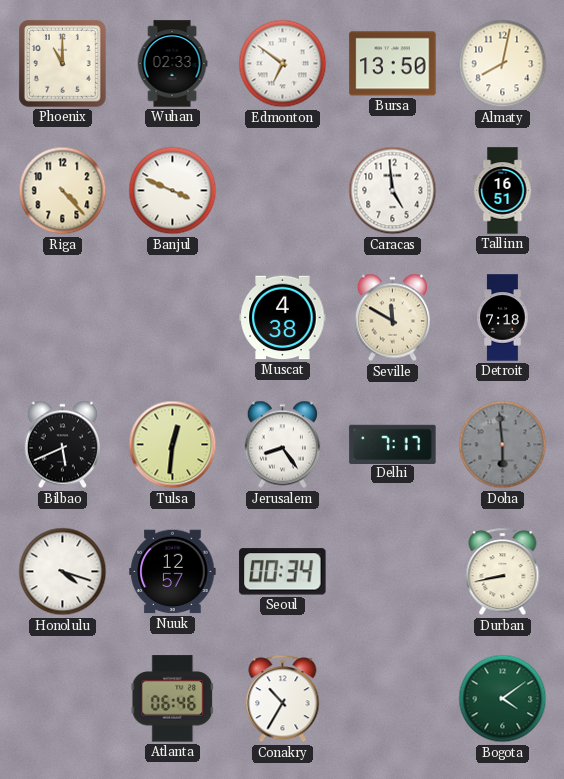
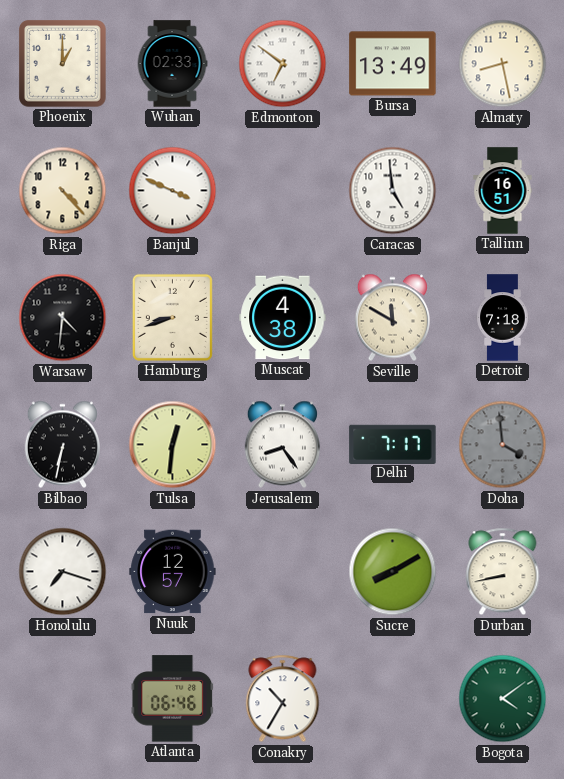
Phoenix: 11:00 -> 1:00 (63, 64)
Bursa: 13:50 -> 13:49 (393, 64)
Almaty: 8:02 -> 8:28 (503, 64)
Warsaw: none -> 4:31 (63, 318)
Hamburg: none -> 8:42 (172, 317)
Bilbao: 5:41 -> 6:32 (62, 445)
Doha: 5:59 -> 3:59 (503, 445)
Honolulu: 4:18 -> 7:18 (63, 572)
Seoul: 00:34 -> none (283, 572)
Sucre: none -> 8:10 (393, 572)
